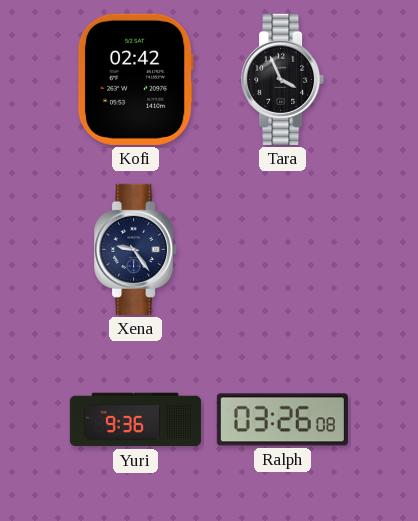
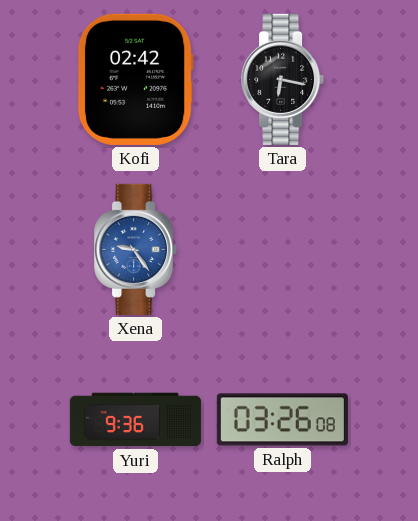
Tara: 3:56 -> 6:17 (283, 79)
Xena dial: navy -> blue (136, 249)
